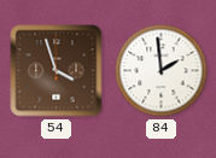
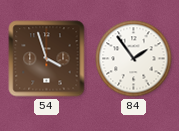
84: 1:59 -> 1:54 (134, 59)
